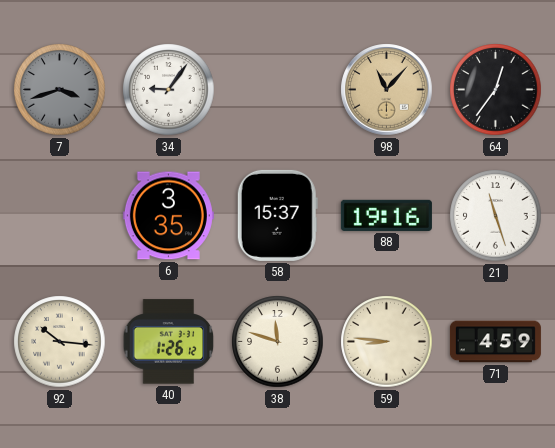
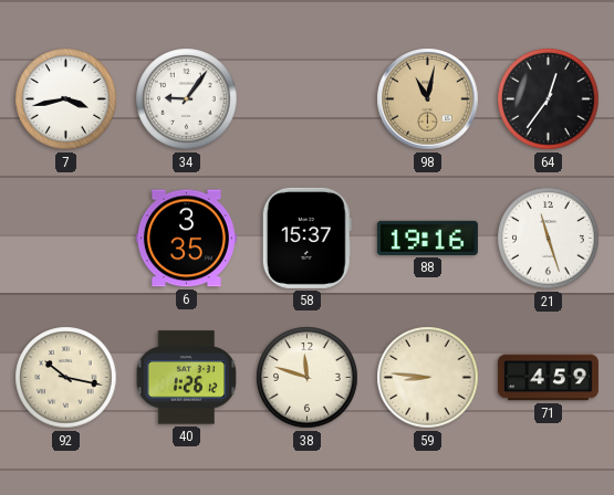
7: 3:42 -> 3:43 (66, 99)
7 dial: grey -> white (66, 99)
98: 11:07 -> 11:02 (428, 99)
92: 10:16 -> 10:17 (66, 378)
